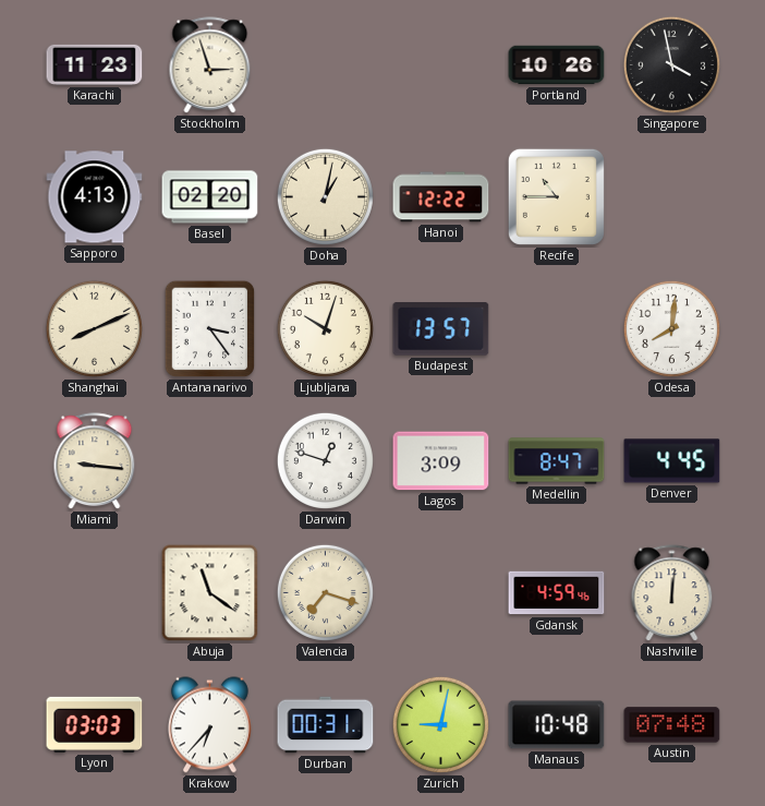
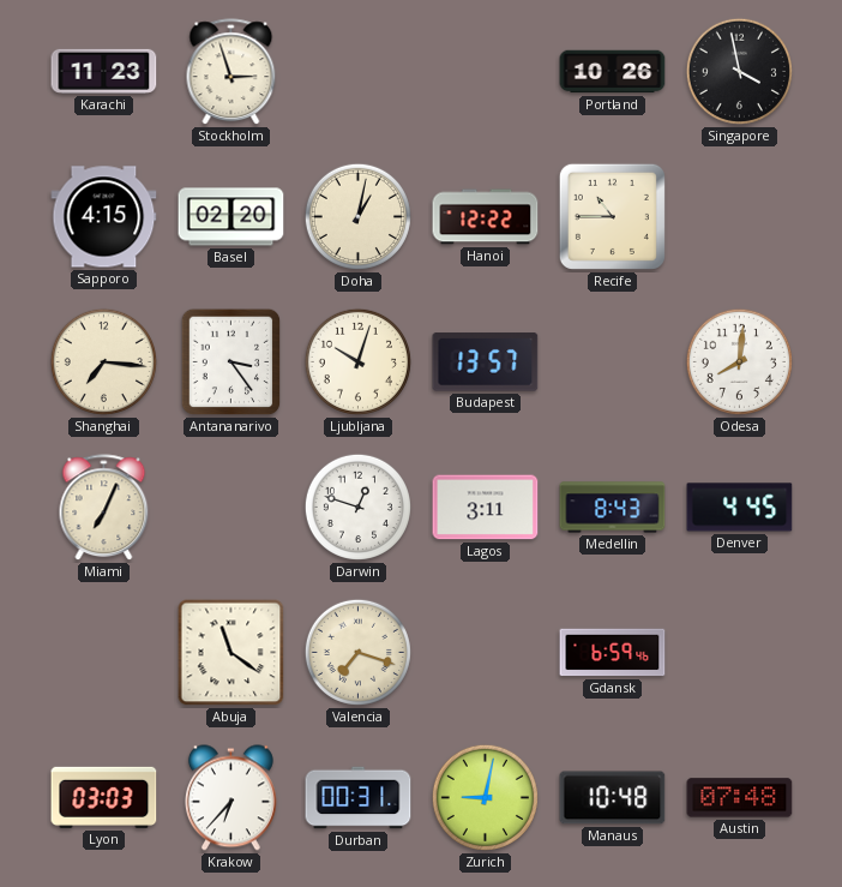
Sapporo: 4:13 -> 4:15 (104, 217)
Shanghai: 8:11 -> 7:16 (103, 361)
Miami: 9:16 -> 7:04 (104, 508)
Lagos: 3:09 -> 3:11 (486, 508)
Medellin: 8:47 -> 8:43 (613, 508)
Gdansk: 4:59 -> 6:59 (613, 653)
Nashville: 12:01 -> none (672, 593)
